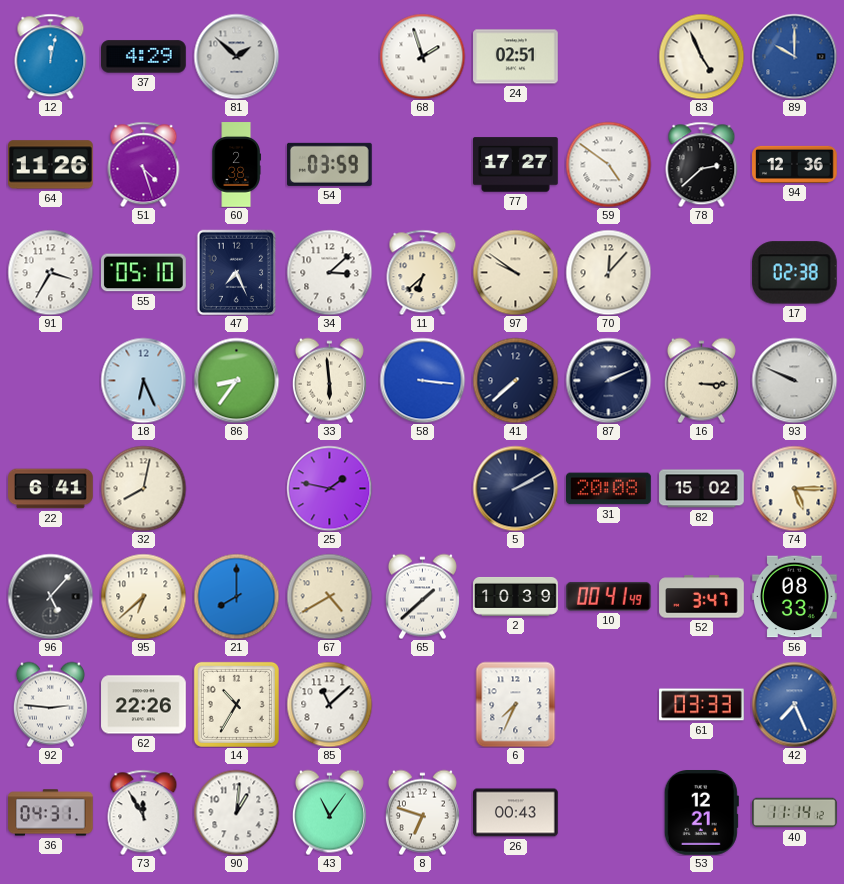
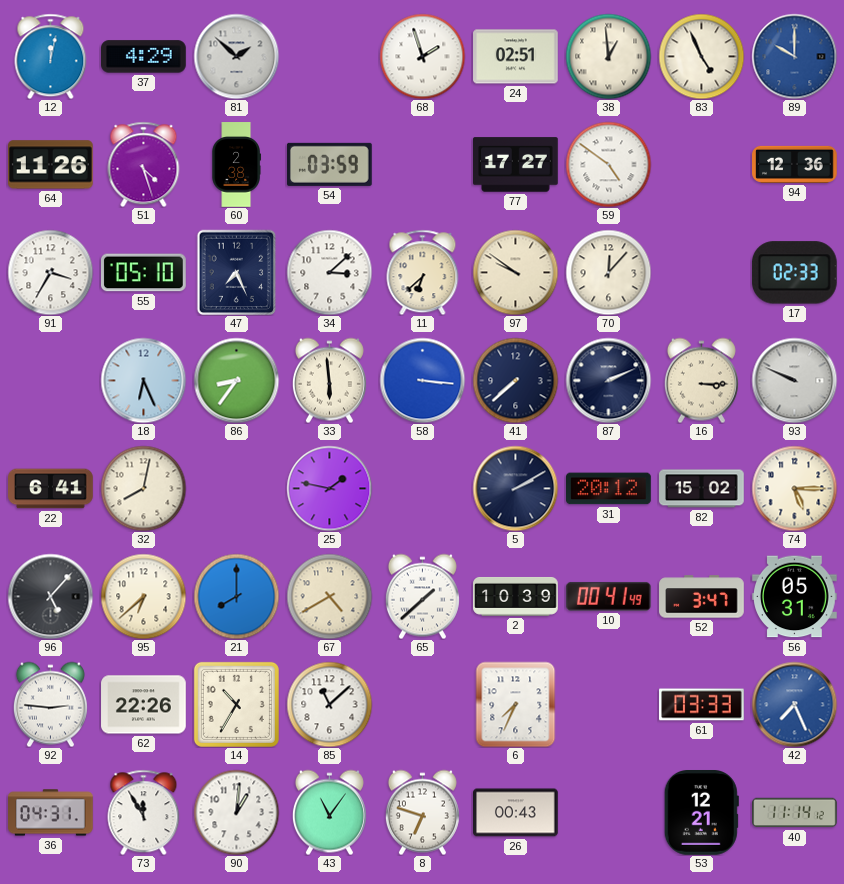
38: none -> 12:59 (608, 56)
78: 2:38 -> none (702, 164)
17: 02:38 -> 02:33 (794, 273)
31: 20:08 -> 20:12 (609, 489)
56: 08:33 -> 05:31 (795, 597)
